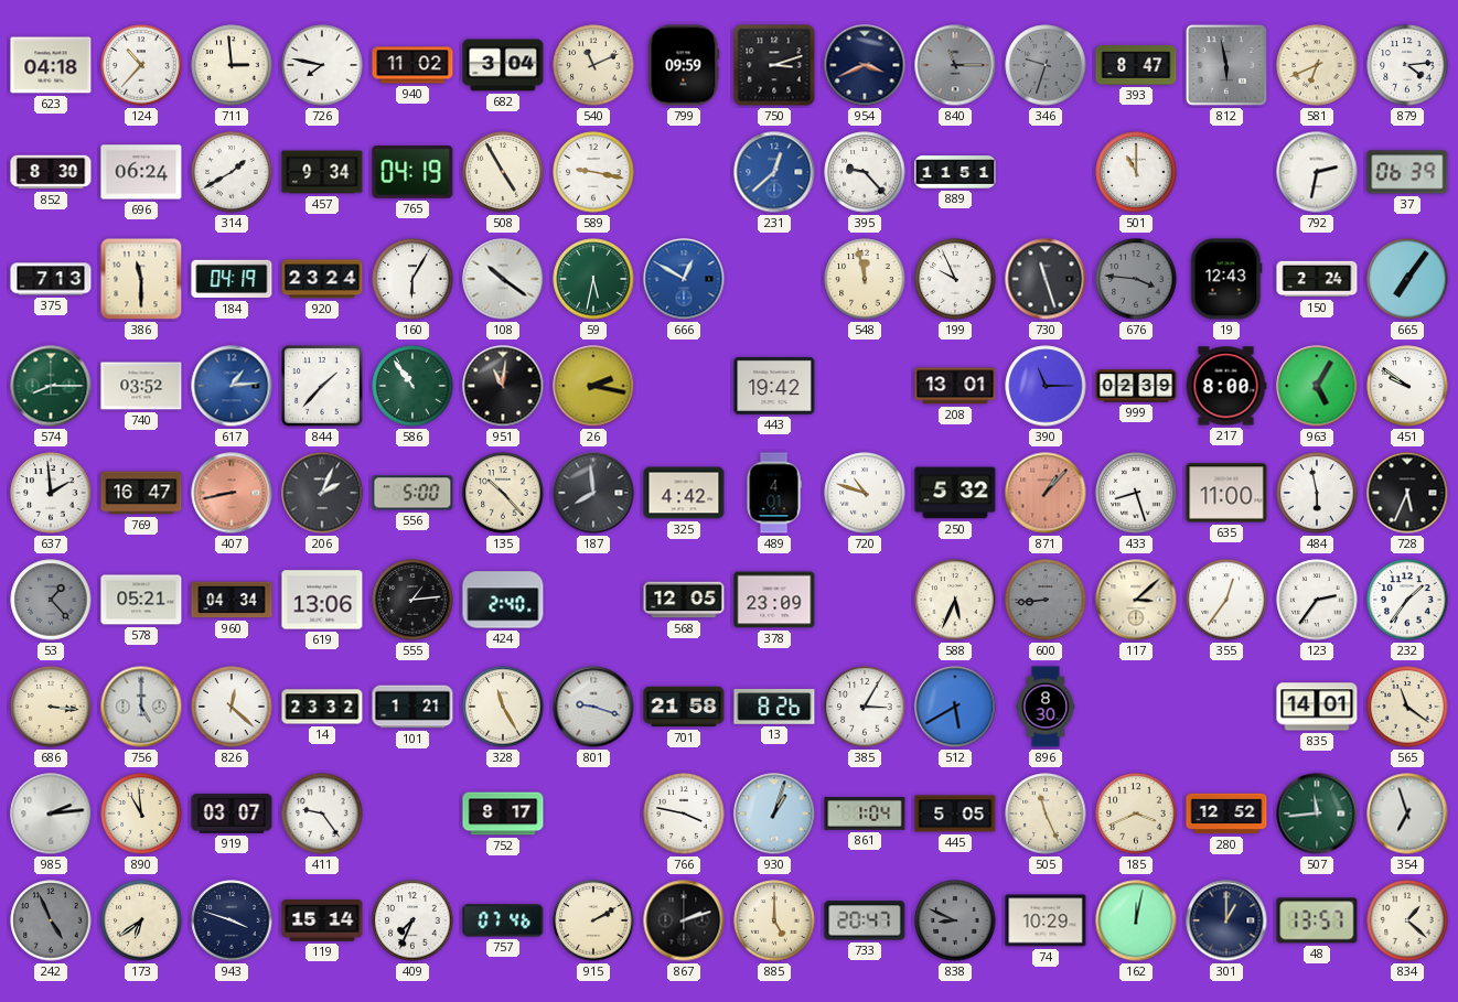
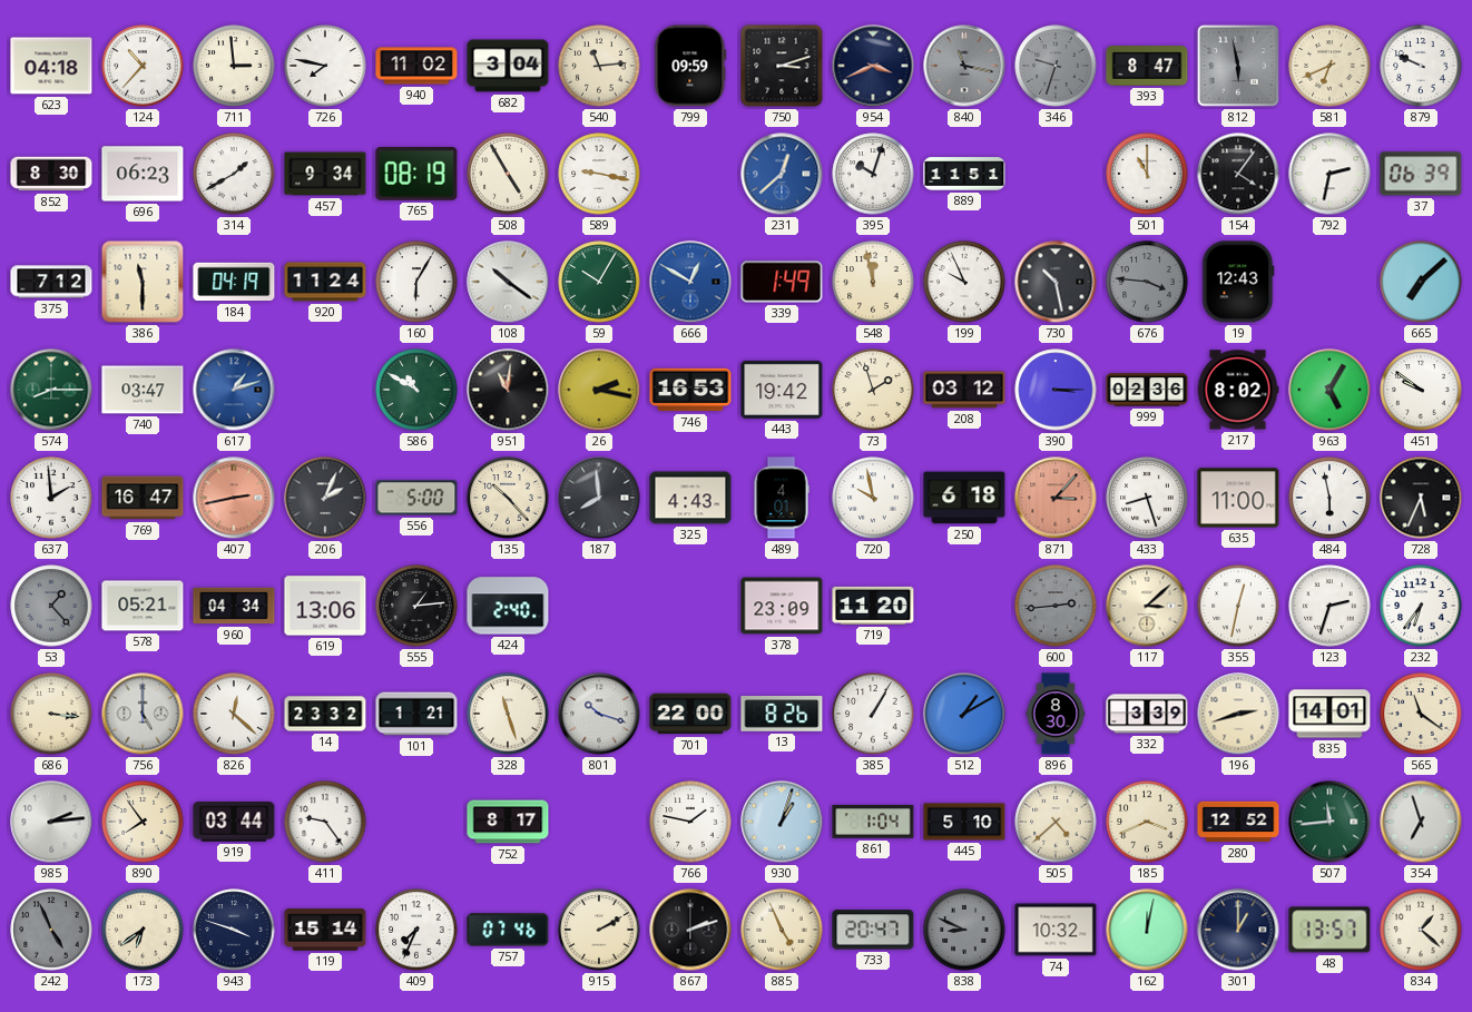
540: 11:11 -> 11:14 (599, 66)
840: 11:15 -> 11:17 (964, 66)
879: 4:14 -> 9:49 (1421, 66)
696: 06:24 -> 06:23 (143, 174)
765: 04:19 -> 08:19 (416, 175)
395: 9:23 -> 10:03 (873, 174)
154: none -> 4:06 (1238, 174)
375: 7:13 -> 7:12 (51, 282)
920: 23:24 -> 11:24 (325, 282)
59: 5:32 -> 10:05 (599, 282)
339: none -> 1:49 (782, 282)
730: 11:27 -> 10:28 (1056, 282)
150: 2:24 -> none (1317, 279)
665: 7:06 -> 7:08 (1421, 282)
740: 03:52 -> 03:47 (143, 390)
617: 1:14 -> 1:12 (234, 390)
844: 1:37 -> none (322, 386)
586: 10:54 -> 10:50 (416, 390)
746: none -> 16:53 (690, 390)
73: none -> 1:57 (873, 390)
208: 13:01 -> 03:12 (964, 390)
390: 11:15 -> 3:15 (1056, 390)
999: 02:39 -> 02:36 (1147, 390)
217: 8:00 -> 8:02 (1238, 390)
407: 8:43 -> 2:43 (234, 498)
325: 4:42 -> 4:43 (690, 498)
720: 10:48 -> 9:58 (873, 498)
250: 5:32 -> 6:18 (964, 498)
871: 1:07 -> 3:07 (1056, 498)
568: 12:05 -> none (684, 600)
719: none -> 11:20 (873, 606)
588: 5:34 -> none (955, 600)
600: 8:44 -> 2:44 (1056, 606)
355: 12:36 -> 12:32 (1238, 606)
123: 2:36 -> 2:33 (1329, 606)
232: 1:36 -> 6:36 (1421, 606)
328: 11:25 -> 11:27 (508, 714)
801: 9:18 -> 10:18 (599, 714)
701: 21:58 -> 22:00 (690, 714)
385: 3:05 -> 1:05 (873, 714)
512: 5:40 -> 1:10 (964, 714)
332: none -> 3:39 (1147, 714)
196: none -> 2:42 (1238, 714)
890: 10:59 -> 7:54 (143, 822)
919: 03:07 -> 03:44 (234, 822)
766: 3:47 -> 1:47 (690, 822)
445: 5:05 -> 5:10 (964, 822)
505: 11:26 -> 4:38 (1056, 822)
885: 5:00 -> 4:56 (782, 930)
74: 10:29 -> 10:32 (1056, 930)
